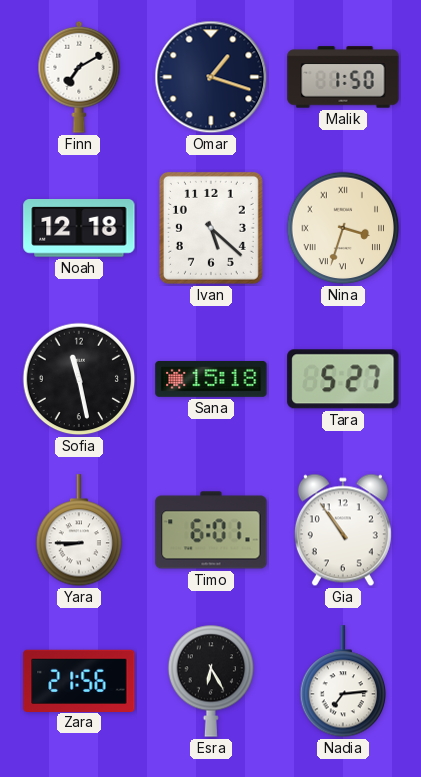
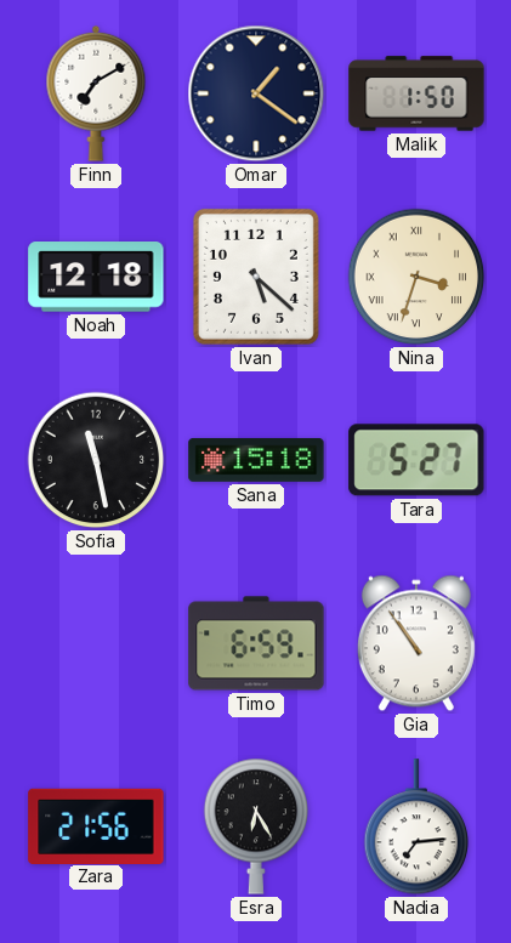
Omar: 1:18 -> 1:21 (256, 93)
Yara: 8:45 -> none (79, 531)
Timo: 6:01 -> 6:59 (256, 643)
